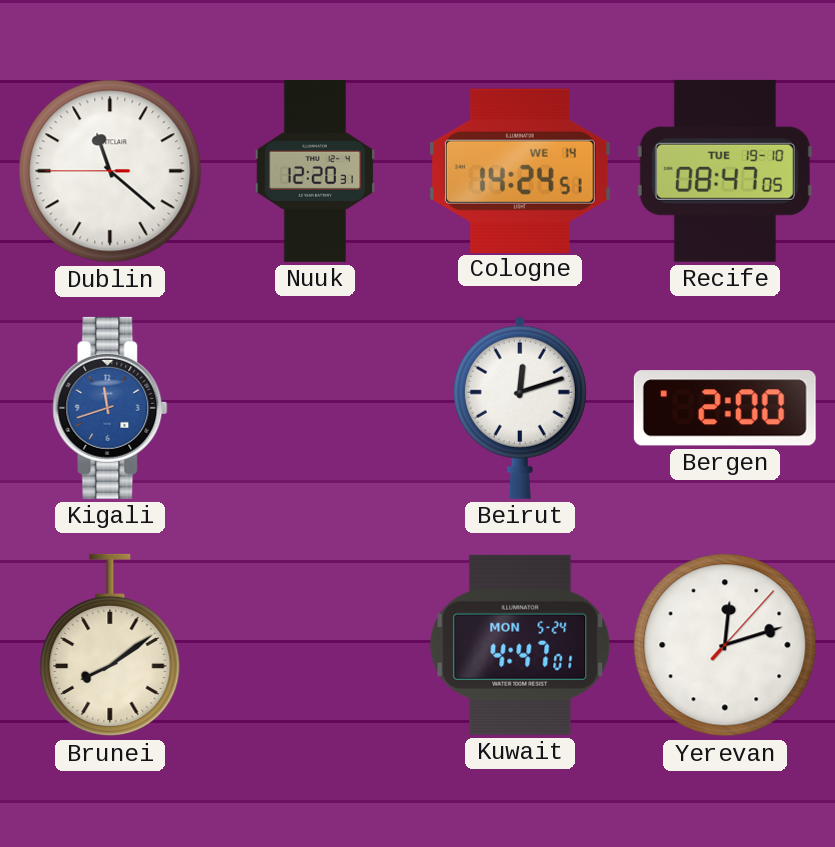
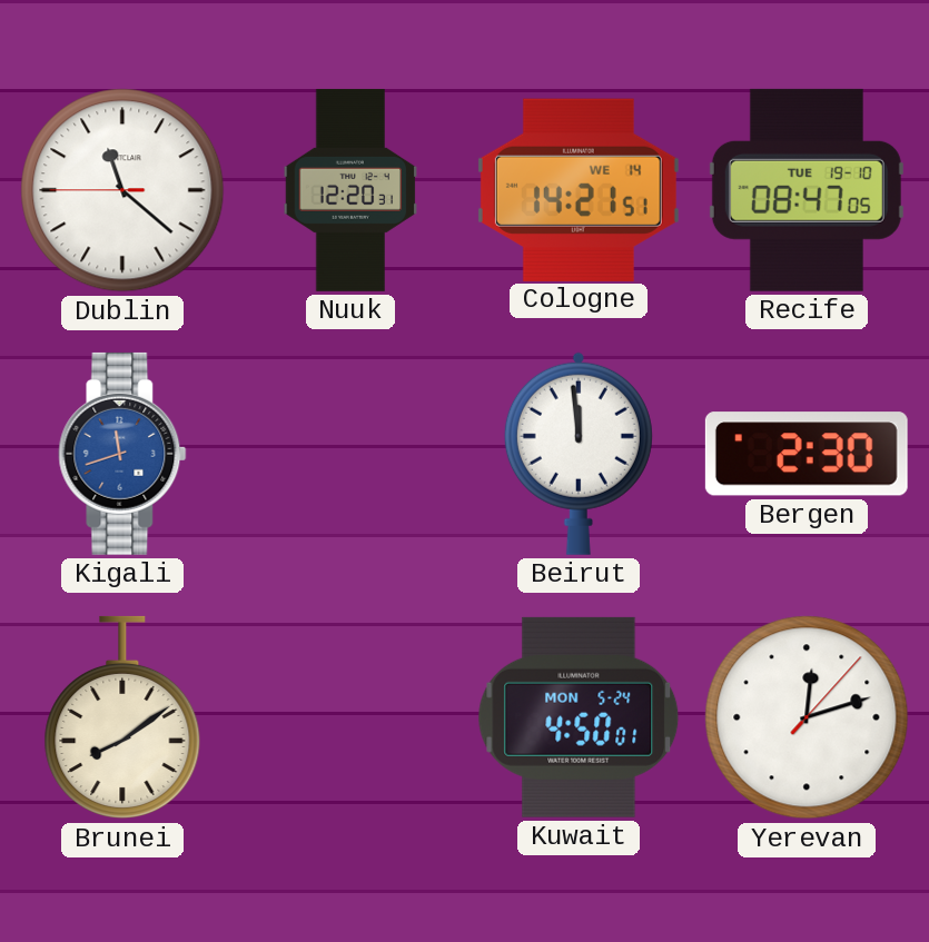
Cologne: 14:24 -> 14:21 (579, 189)
Beirut: 12:12 -> 11:59 (579, 454)
Bergen: 2:00 -> 2:30 (807, 454)
Kuwait: 4:47 -> 4:50 (579, 717)
